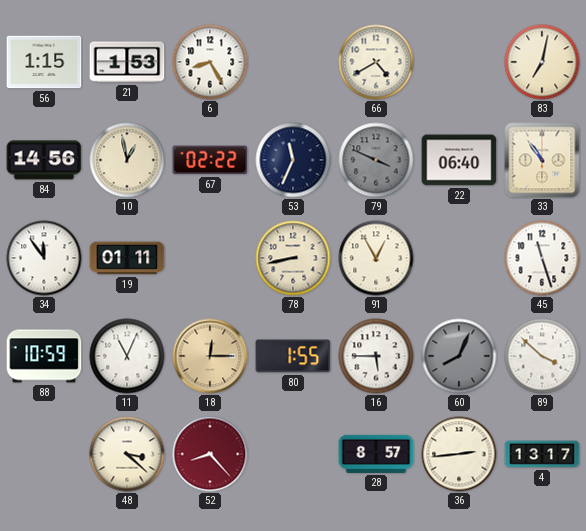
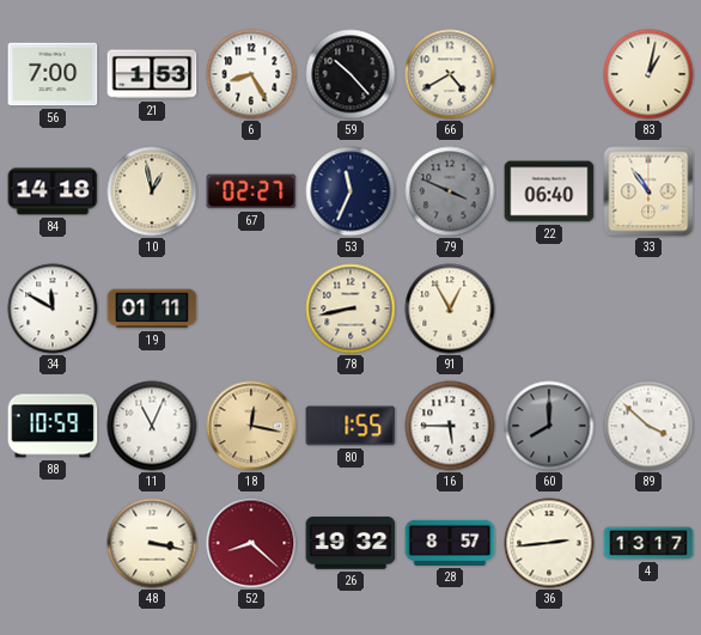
56: 1:15 -> 7:00 (53, 74)
59: none -> 10:23 (350, 74)
83: 7:02 -> 1:02 (648, 74)
84: 14:56 -> 14:18 (53, 191)
67: 02:22 -> 02:27 (251, 191)
34: 11:54 -> 11:50 (53, 309)
45: 11:27 -> none (542, 258)
18: 12:15 -> 12:17 (251, 426)
60: 8:04 -> 8:00 (549, 426)
48: 3:22 -> 3:17 (152, 543)
52: 8:23 -> 8:22 (251, 543)
26: none -> 19:32 (350, 543)
